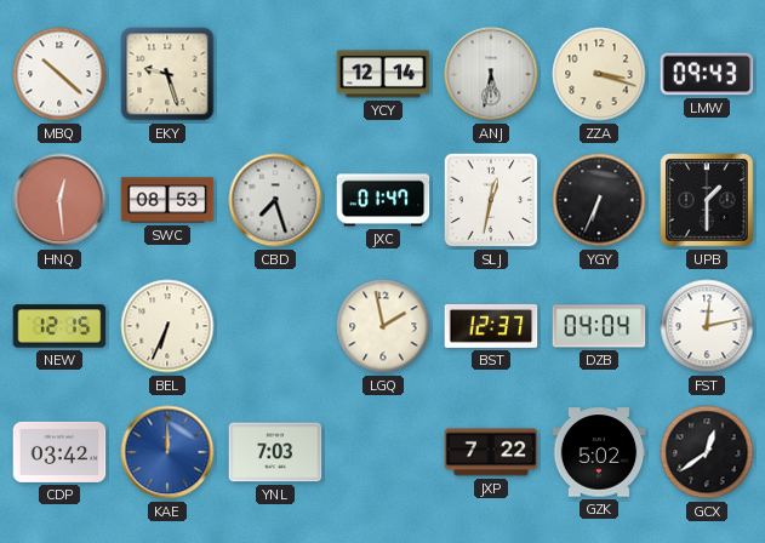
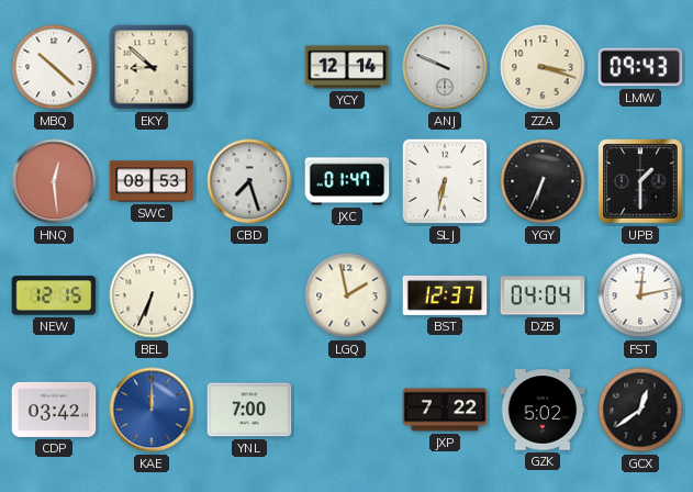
EKY: 9:27 -> 8:52 (152, 67)
ANJ: 5:32 -> 9:49 (445, 67)
SLJ: 12:32 -> 6:32 (445, 181)
YNL: 7:03 -> 7:00 (249, 410)
